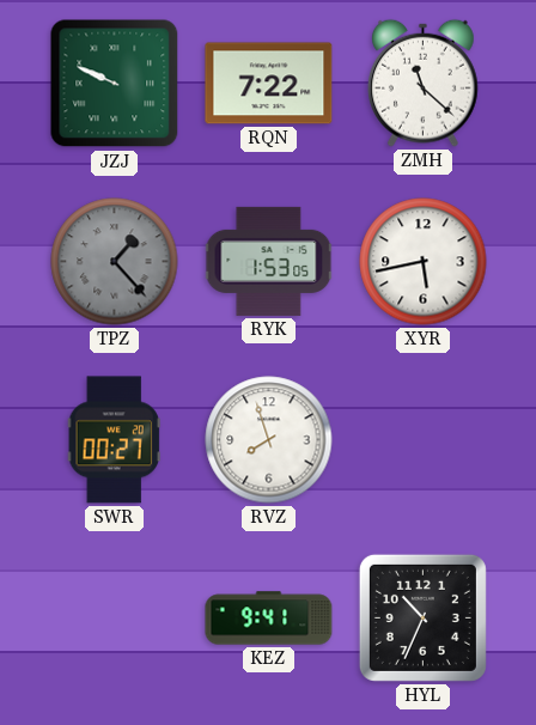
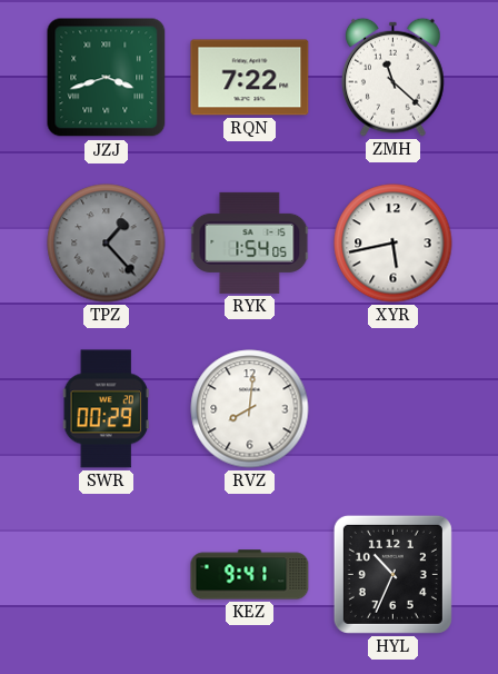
JZJ: 9:49 -> 3:42 (107, 78)
RYK: 1:53 -> 1:54 (250, 242)
SWR: 00:27 -> 00:29 (106, 409)
RVZ: 7:57 -> 8:01 (250, 409)
